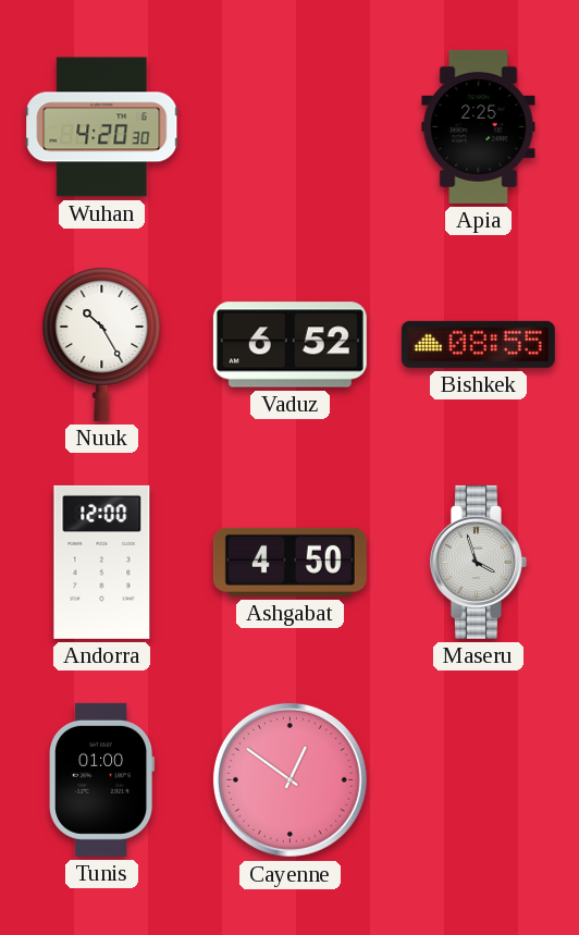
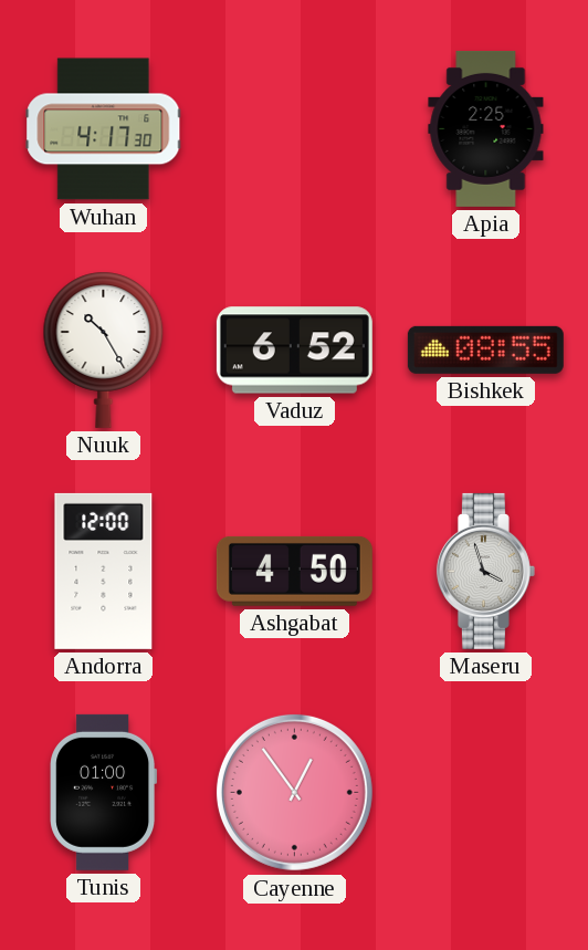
Wuhan: 4:20 -> 4:17 (104, 129)
Cayenne: 12:51 -> 12:54 (294, 792)
